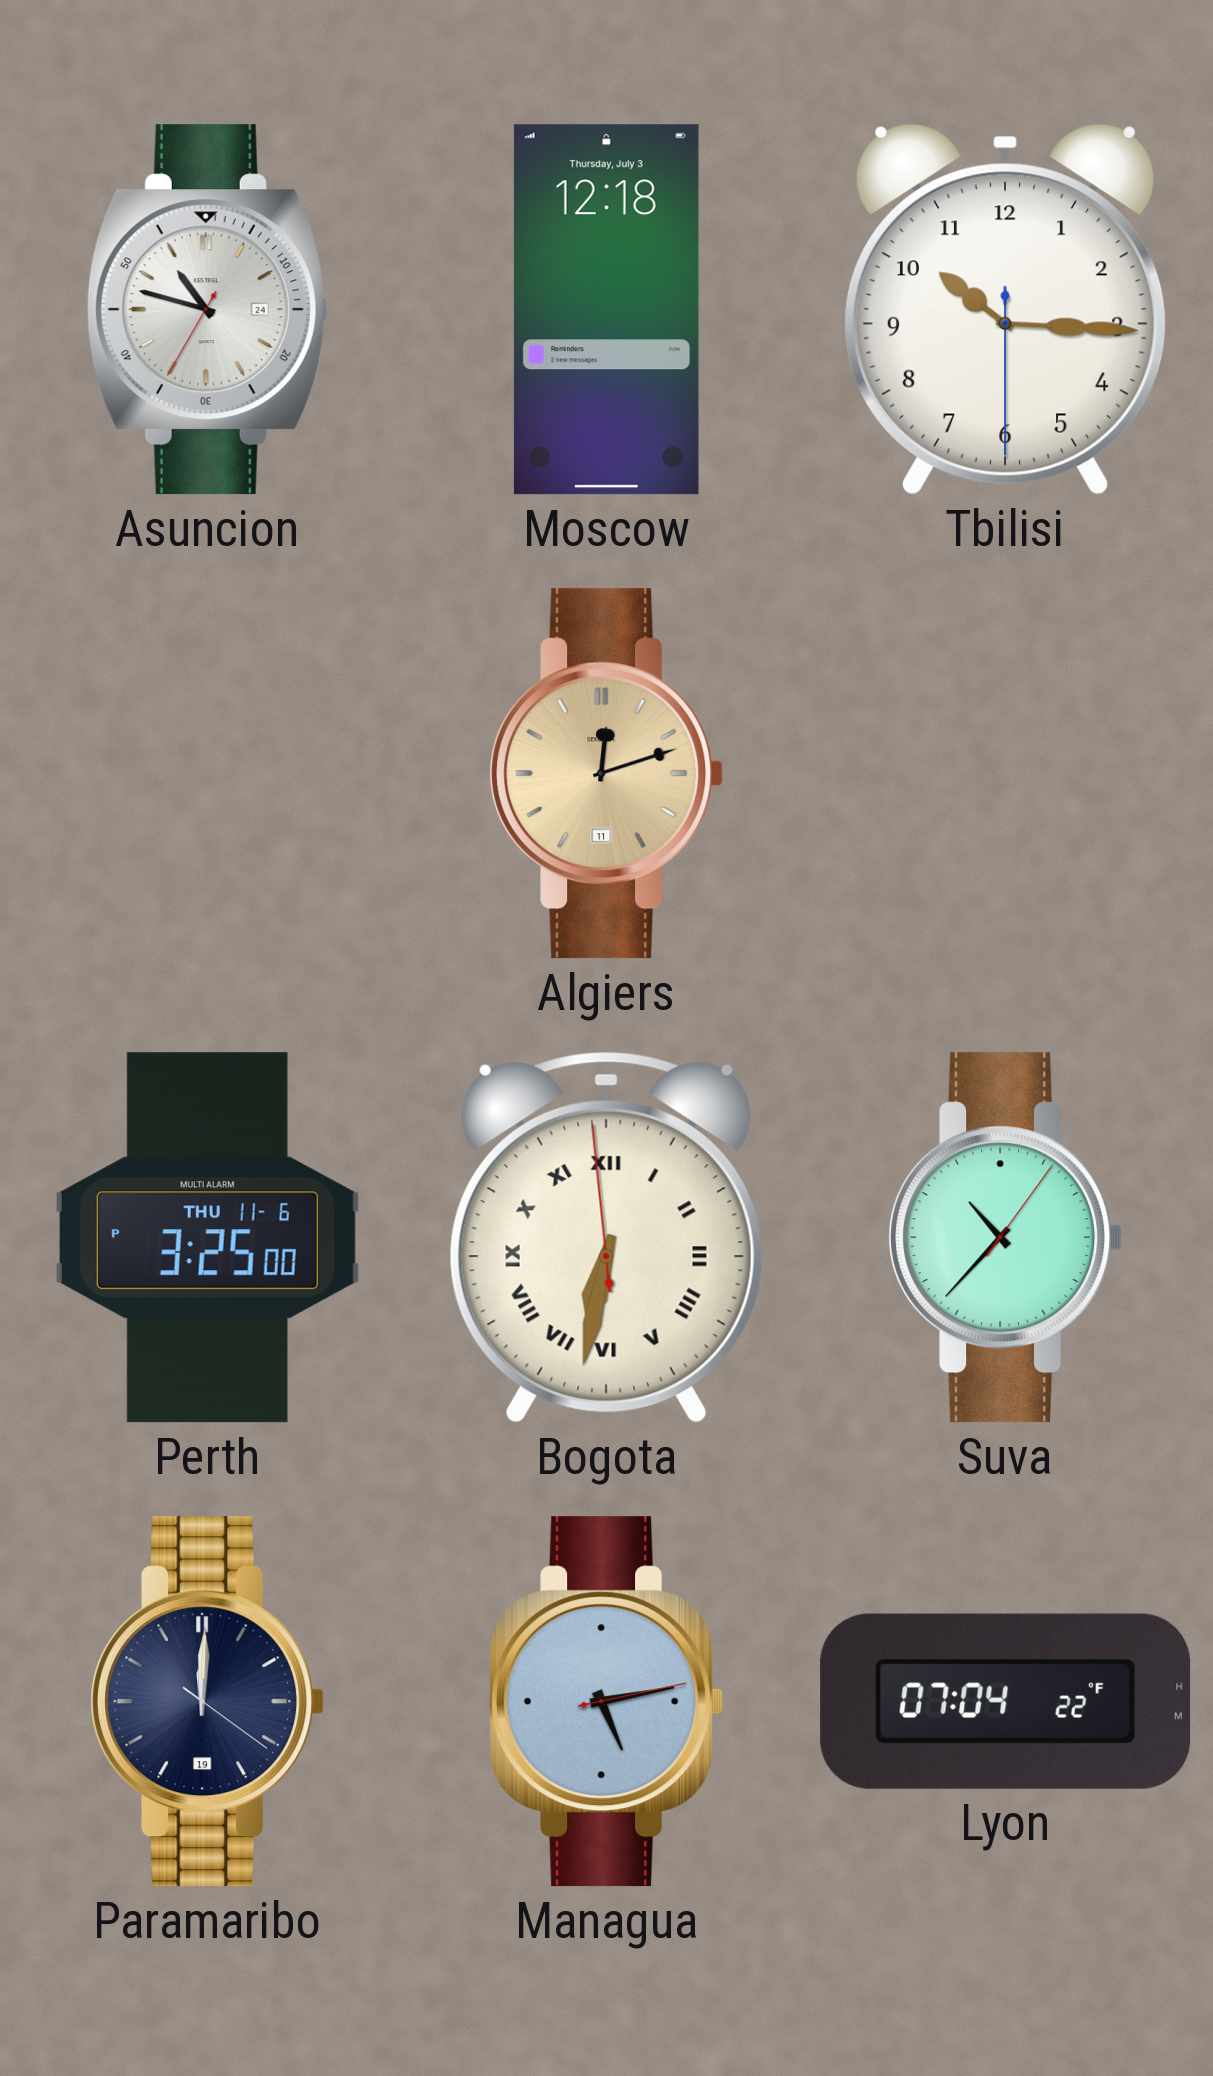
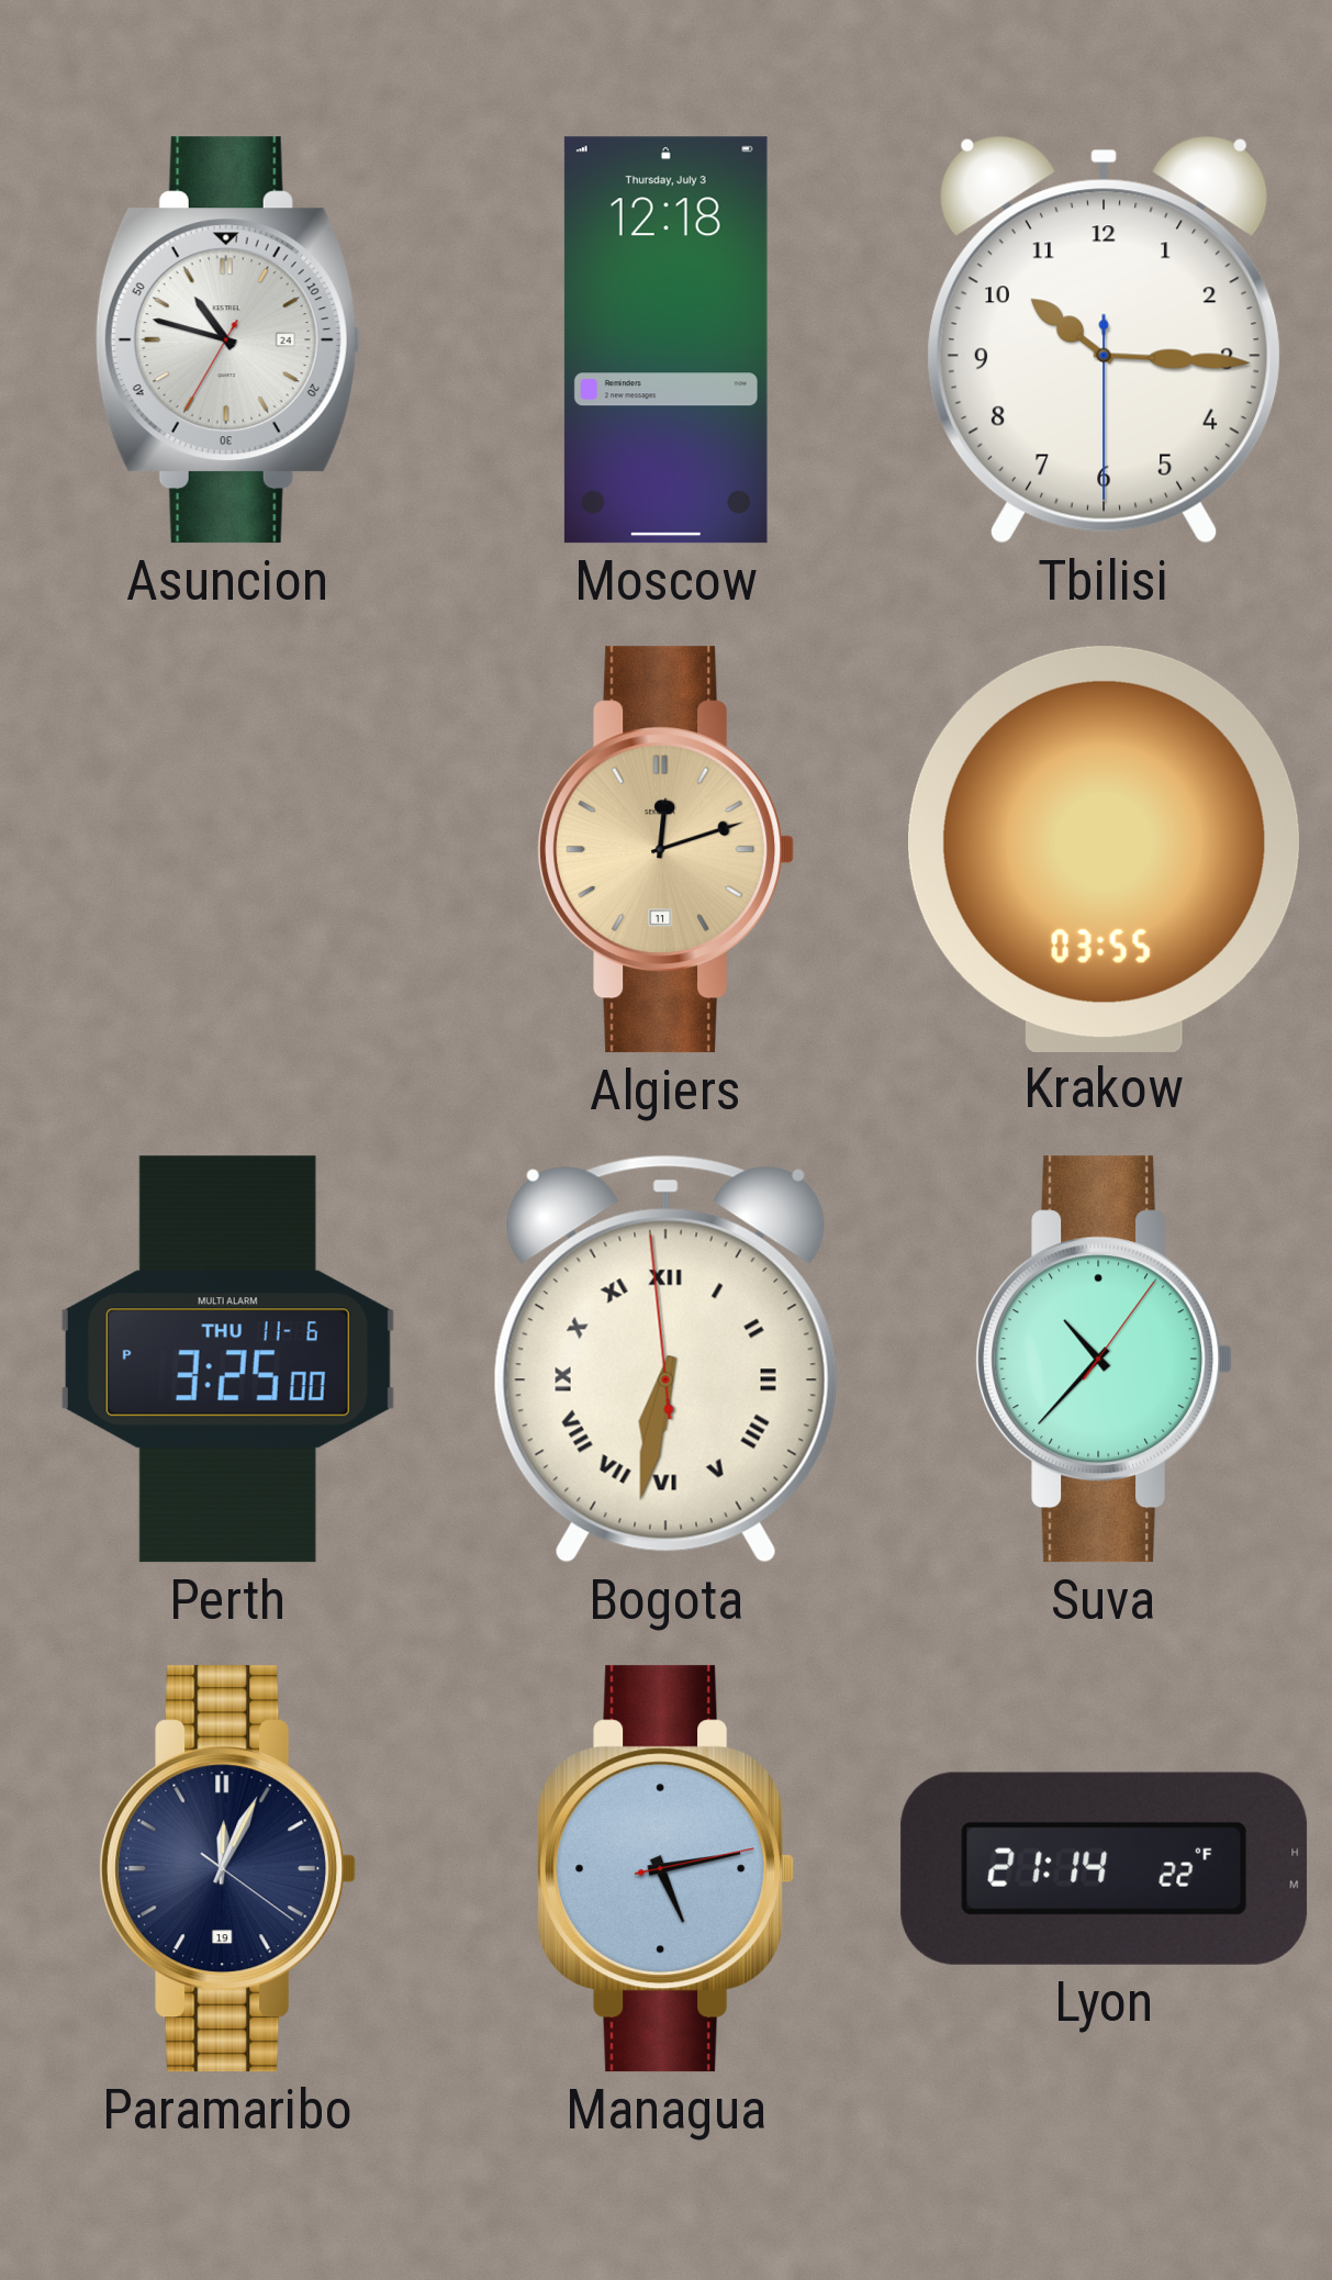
Krakow: none -> 03:55 (1104, 849)
Paramaribo: 12:00 -> 12:04 (228, 1869)
Lyon: 07:04 -> 21:14 (1105, 1868)
